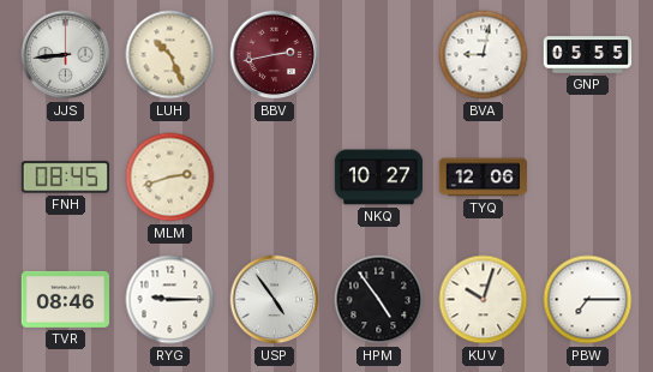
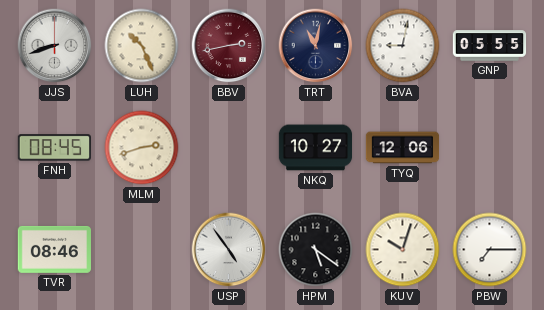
JJS: 8:44 -> 8:42 (55, 46)
TRT: none -> 11:02 (316, 46)
RYG: 9:15 -> none (170, 300)
HPM: 4:54 -> 5:21 (316, 250)
